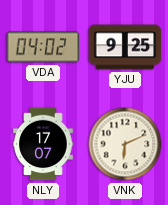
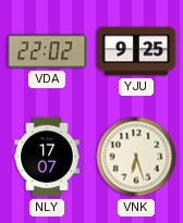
VDA: 04:02 -> 22:02 (47, 51)
VNK: 6:11 -> 6:27 (136, 157)
